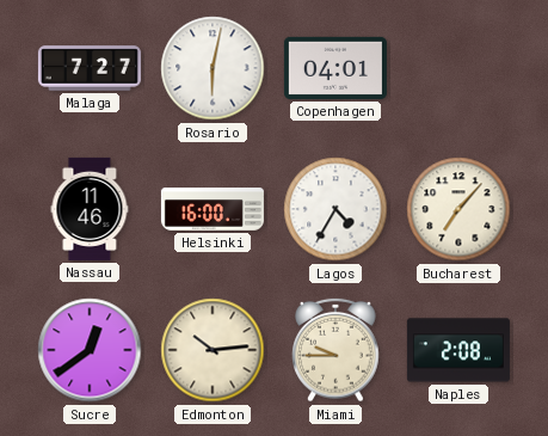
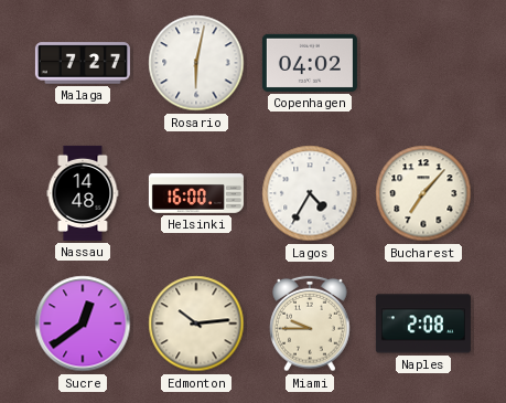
Copenhagen: 04:01 -> 04:02 (310, 63)
Nassau: 11:46 -> 14:48 (83, 193)
